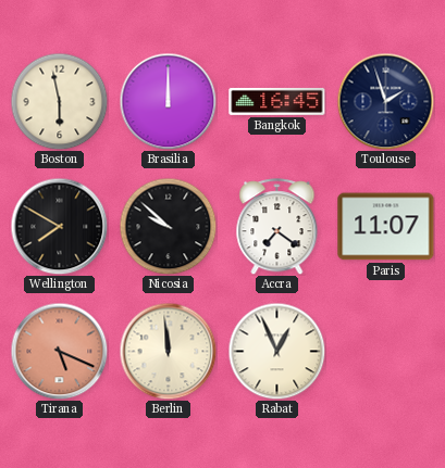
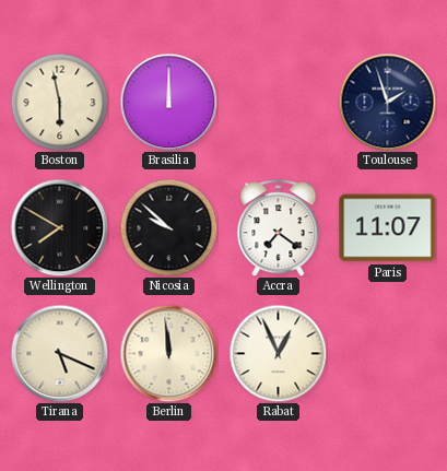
Bangkok: 16:45 -> none (277, 101)
Tirana dial: salmon -> cream (59, 353)
